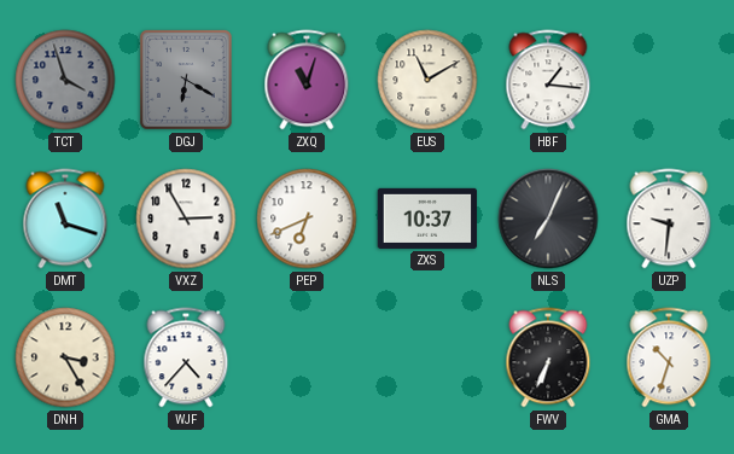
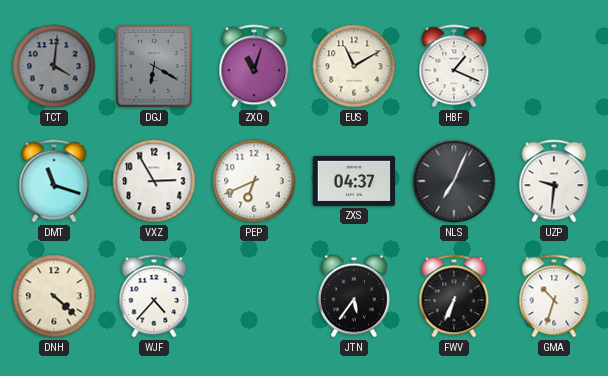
TCT: 3:57 -> 4:01 (54, 66)
HBF: 1:16 -> 1:19 (454, 66)
ZXS: 10:37 -> 04:37 (354, 181)
DNH: 3:25 -> 4:22 (54, 296)
JTN: none -> 5:36 (354, 296)
